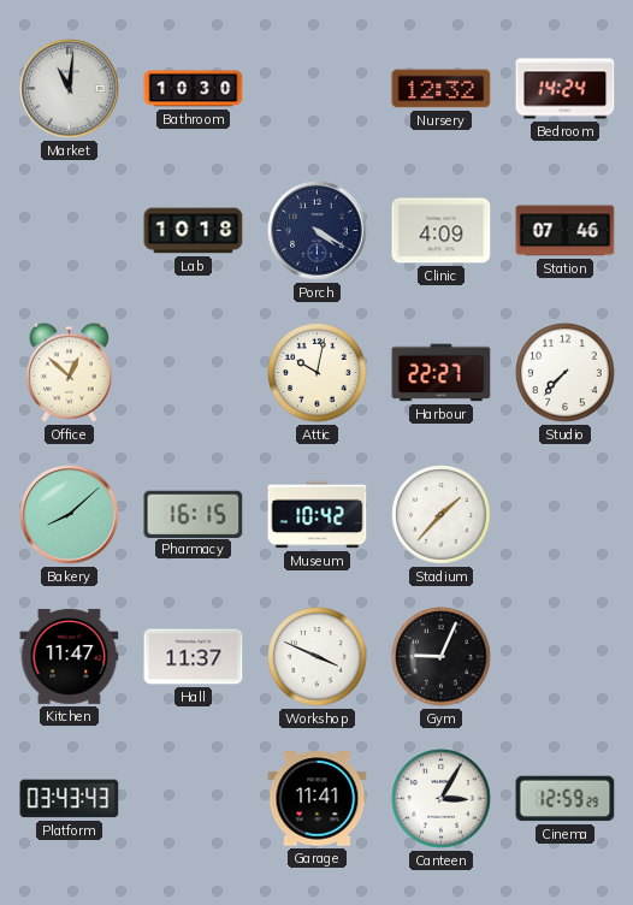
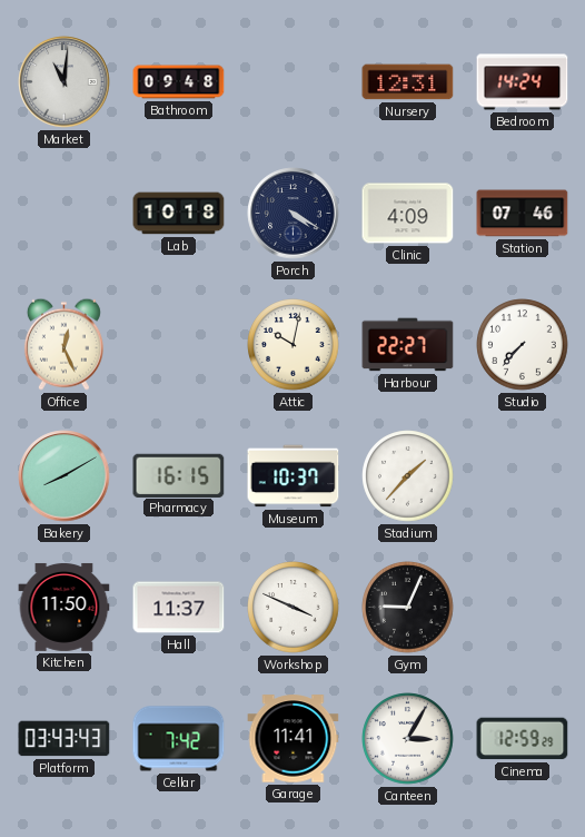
Bathroom: 10:30 -> 09:48 (179, 82)
Nursery: 12:32 -> 12:31 (408, 82)
Office: 12:52 -> 12:26 (63, 344)
Bakery: 8:08 -> 8:10 (65, 476)
Museum: 10:42 -> 10:37 (294, 476)
Kitchen: 11:47 -> 11:50 (65, 607)
Cellar: none -> 7:42 (179, 739)
